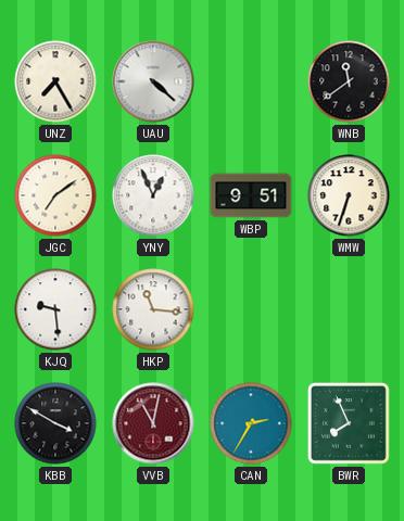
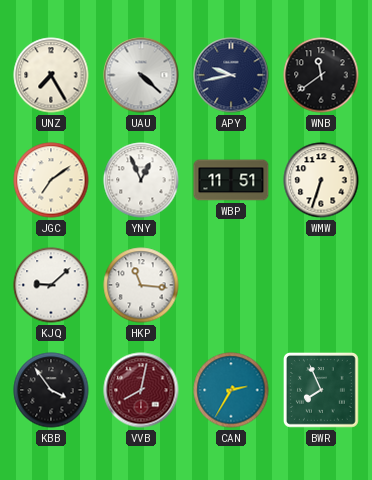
APY: none -> 9:43 (231, 75)
WBP: 9:51 -> 11:51 (231, 180)
KJQ: 9:29 -> 9:08 (51, 285)
KBB: 3:50 -> 3:54 (51, 390)
VVB: 11:02 -> 8:02 (141, 390)
